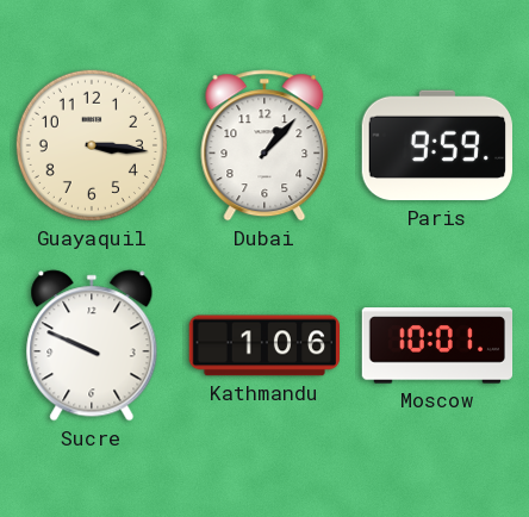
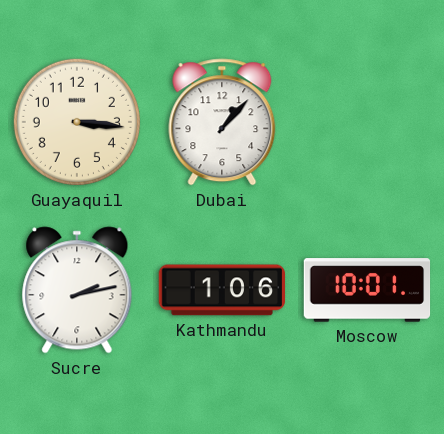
Paris: 9:59 -> none (436, 145)
Sucre: 9:49 -> 2:13 (77, 290)
